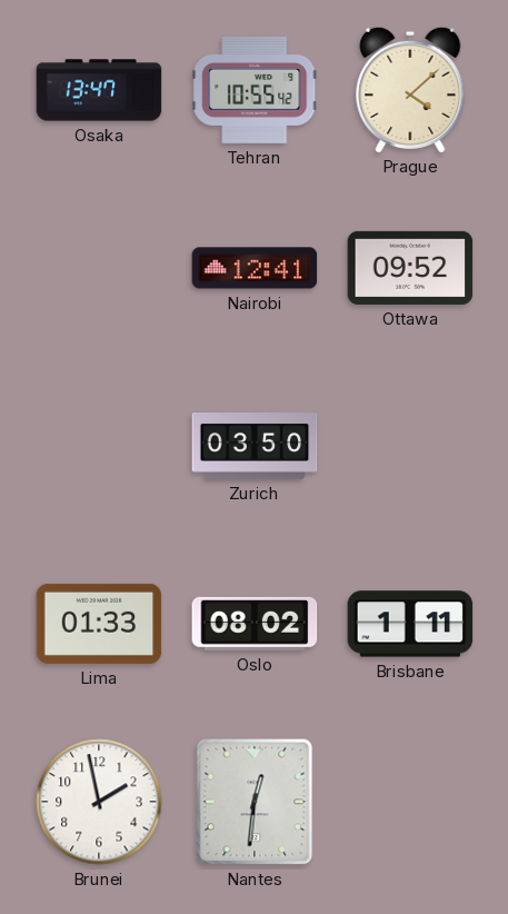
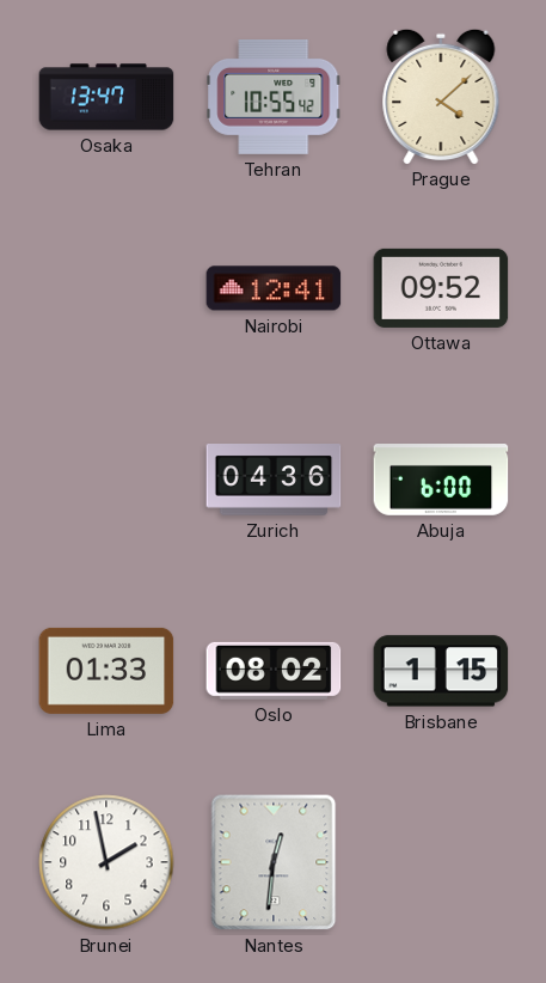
Zurich: 03:50 -> 04:36 (274, 480)
Abuja: none -> 6:00 (441, 481)
Brisbane: 1:11 -> 1:15 (441, 671)
